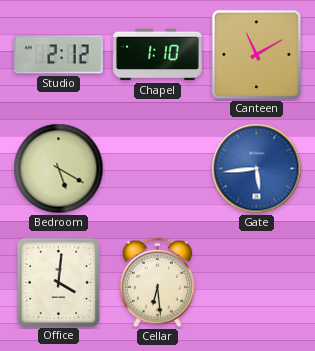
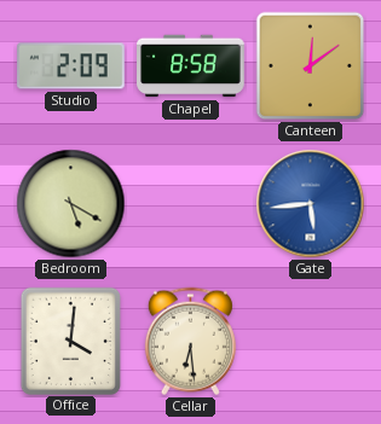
Studio: 2:12 -> 2:09 (71, 66)
Chapel: 1:10 -> 8:58 (191, 66)
Canteen: 11:10 -> 12:09 (311, 66)
